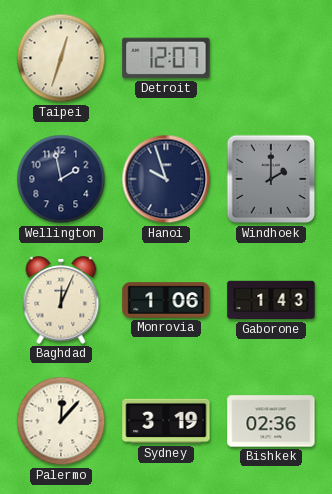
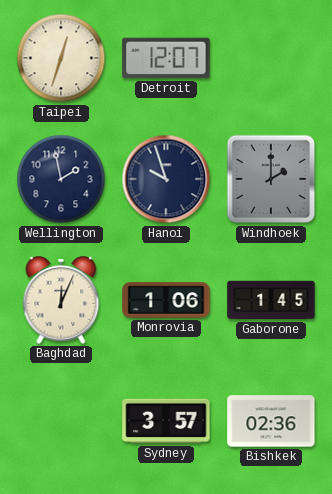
Gaborone: 1:43 -> 1:45 (271, 300)
Palermo: 12:07 -> none (61, 421)
Sydney: 3:19 -> 3:57 (166, 421)
